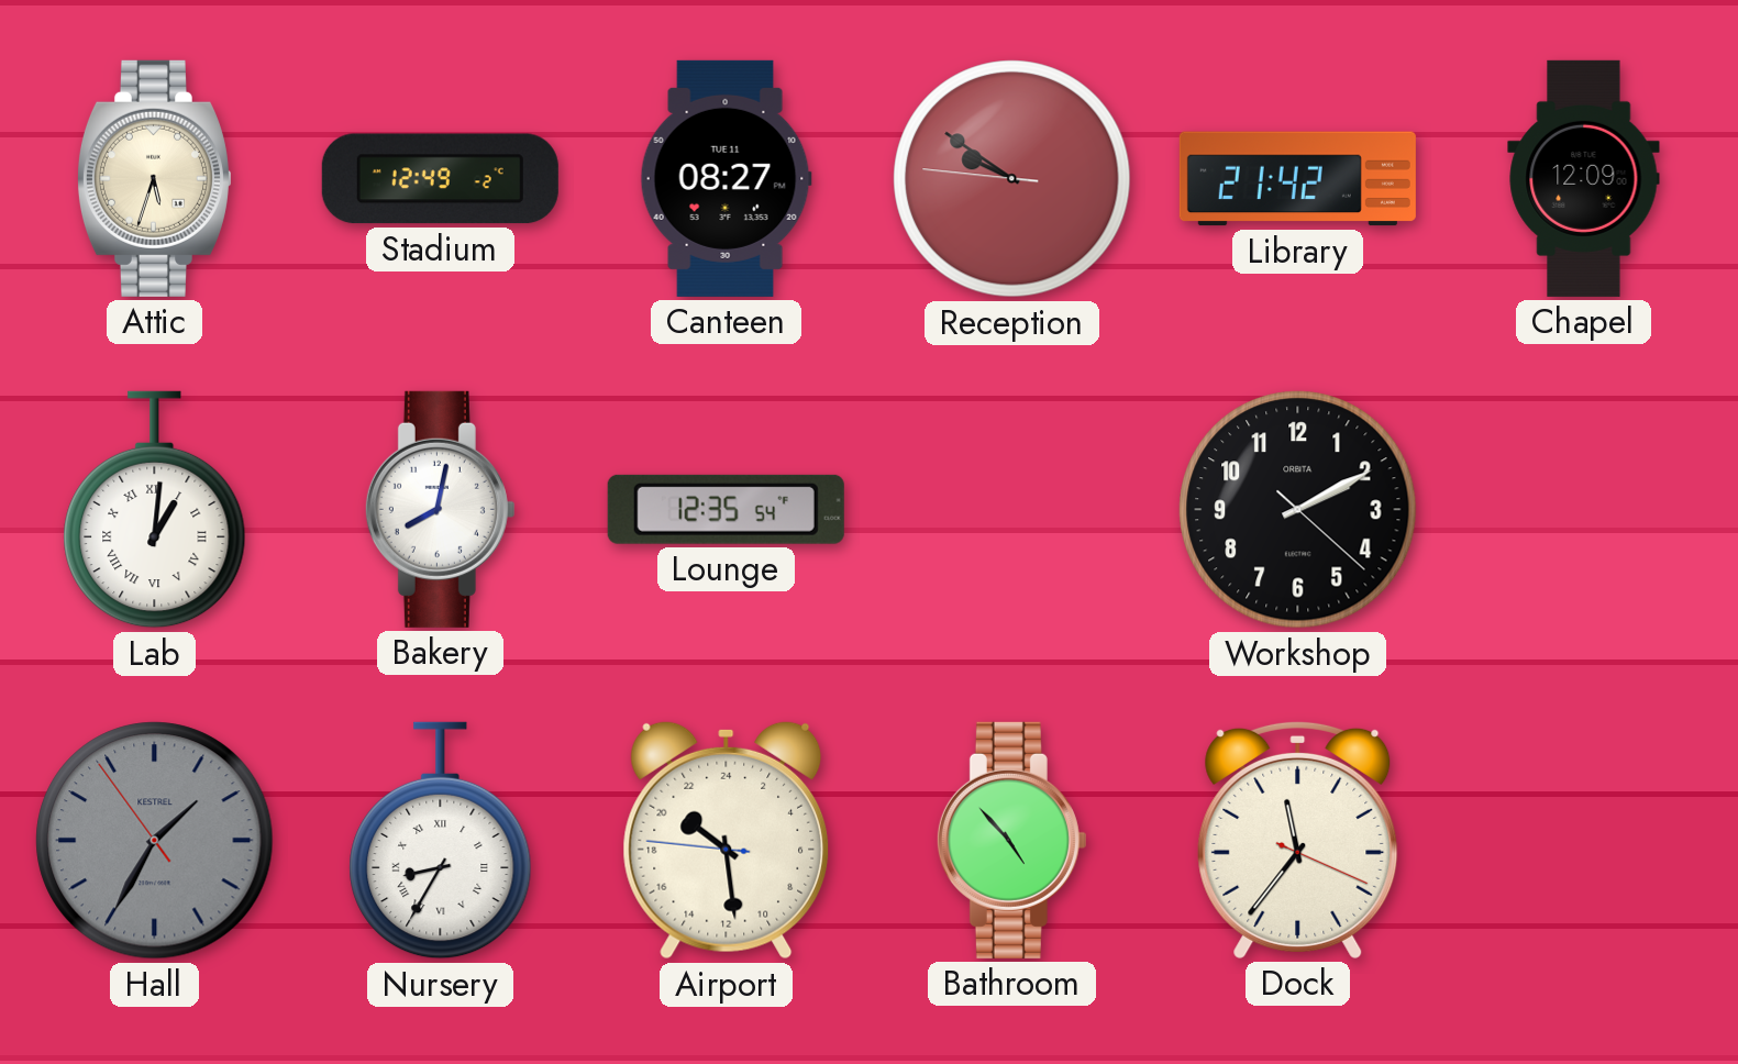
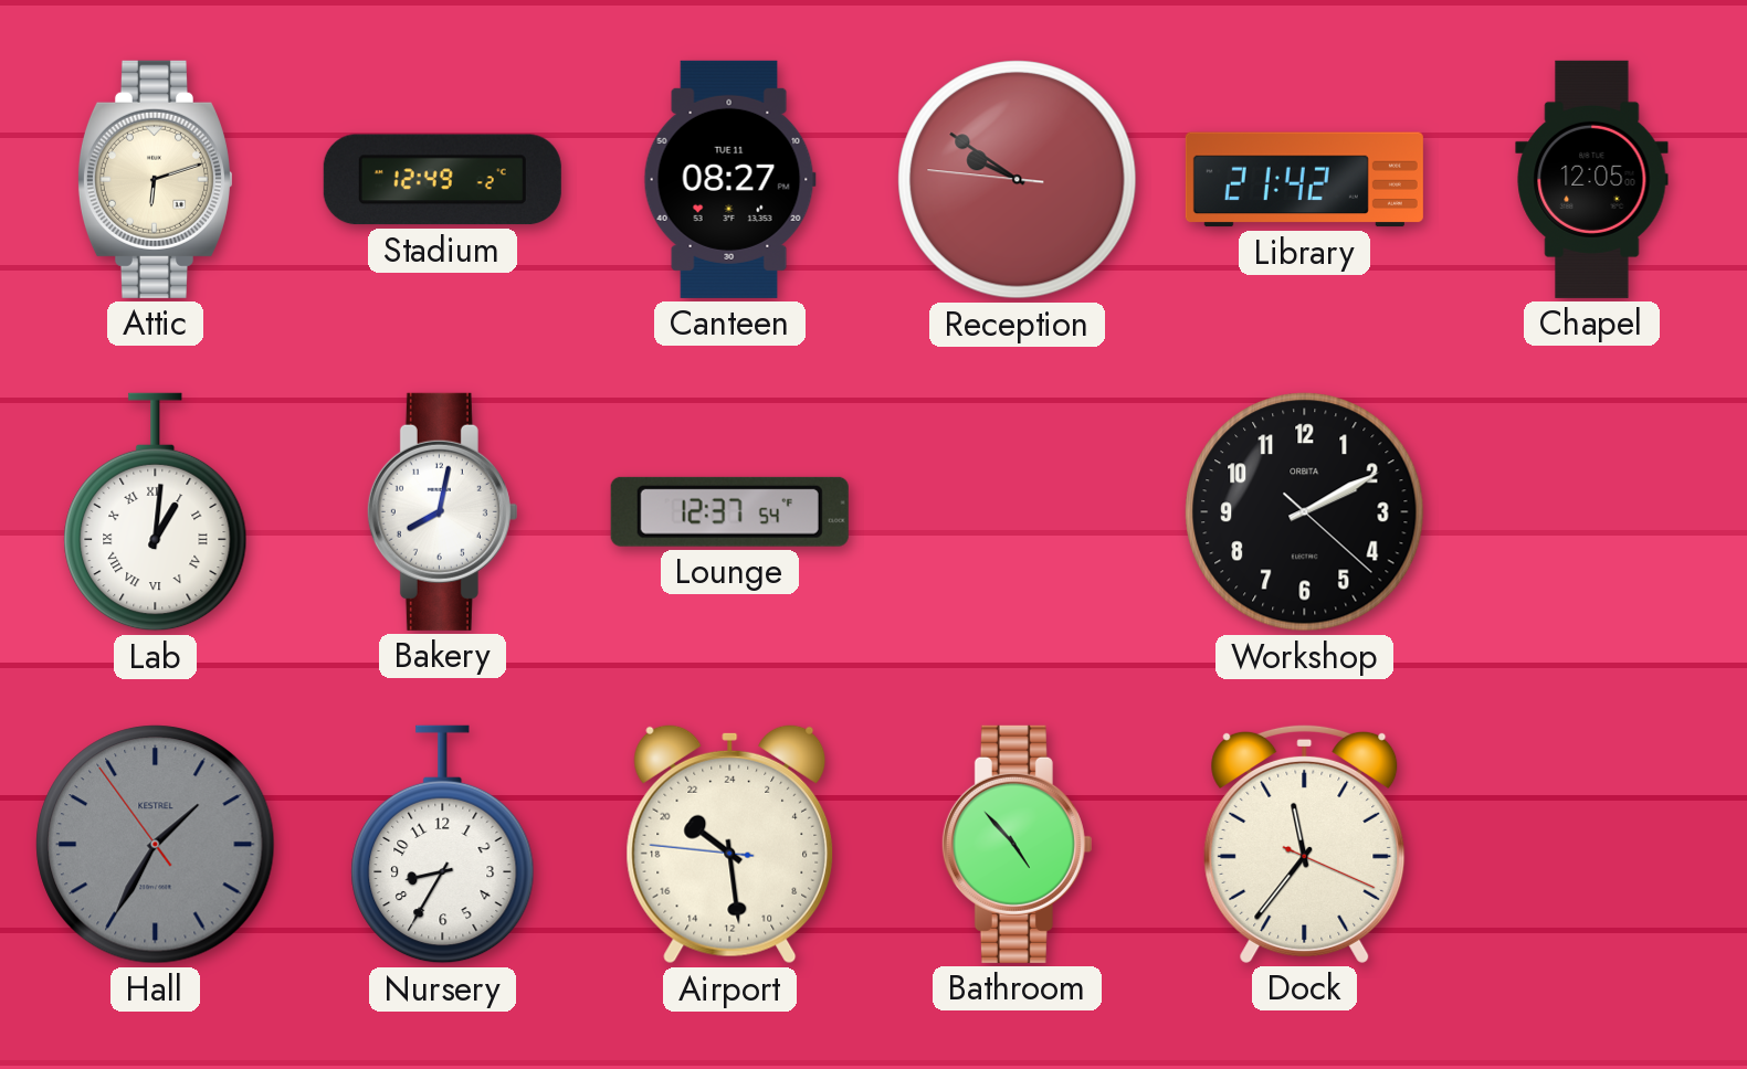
Attic: 5:33 -> 6:12 (155, 179)
Chapel: 12:09 -> 12:05 (1592, 179)
Lounge: 12:35 -> 12:37 (729, 511)
Nursery numerals: Roman -> Arabic (443, 845)
